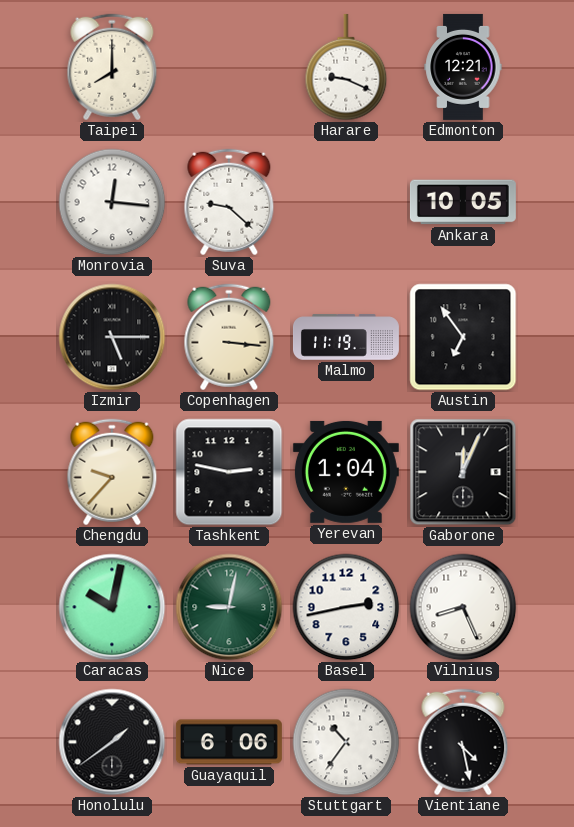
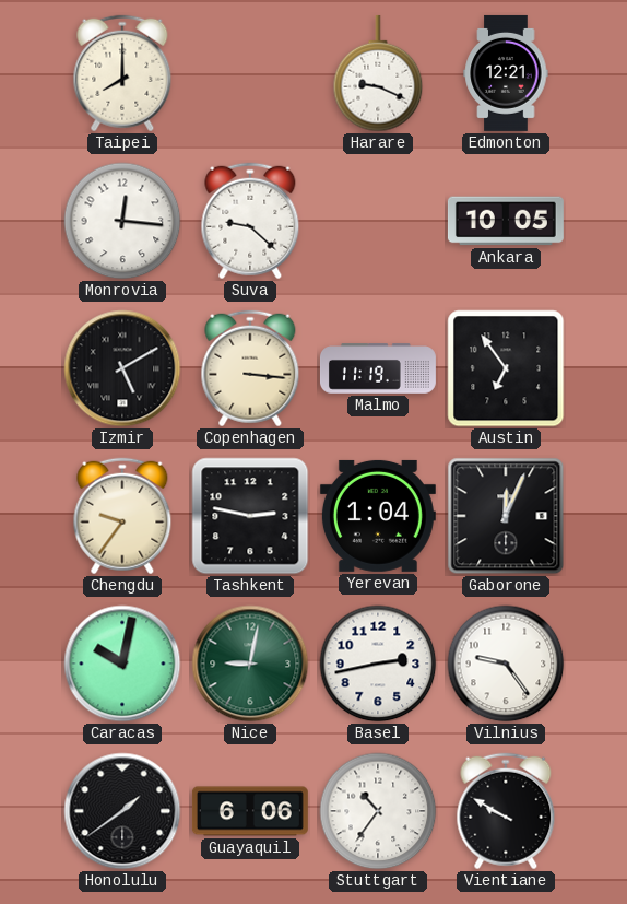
Izmir: 5:15 -> 5:10 (122, 368)
Chengdu: 9:37 -> 9:36 (122, 516)
Vilnius: 8:26 -> 9:24 (506, 664)
Vientiane: 4:28 -> 9:50 (506, 811)
